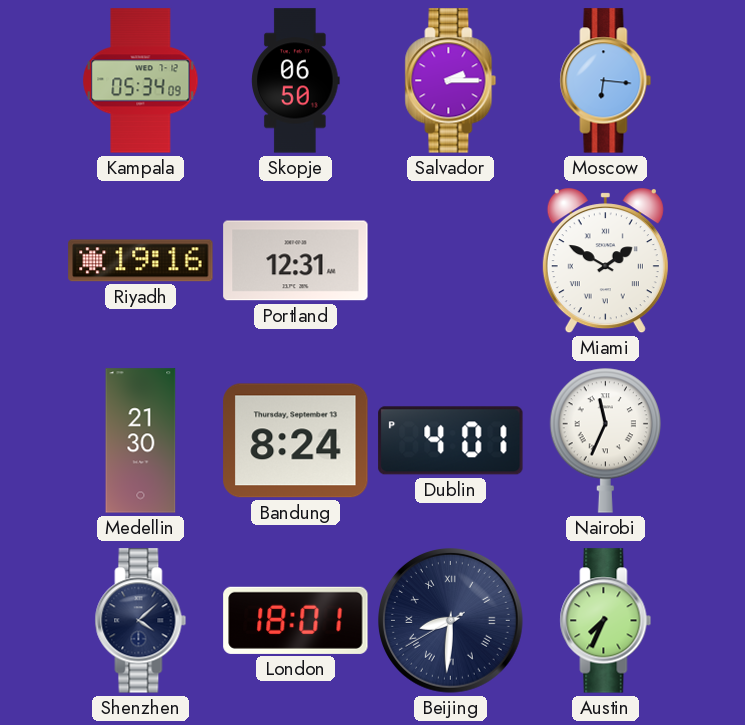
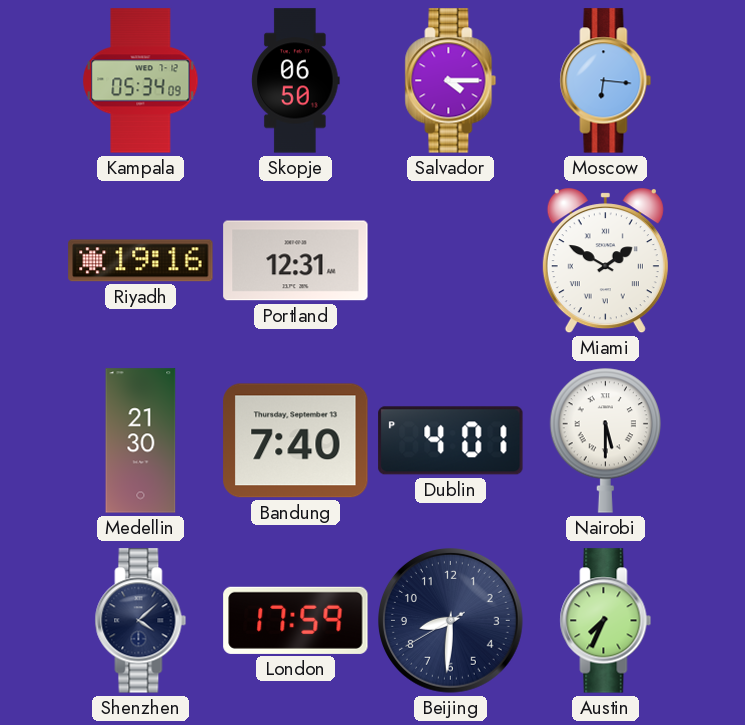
Salvador: 2:15 -> 4:15 (451, 81)
Bandung: 8:24 -> 7:40 (296, 441)
Nairobi: 11:34 -> 5:30 (605, 440)
London: 18:01 -> 17:59 (296, 620)
Beijing numerals: Roman -> Arabic (451, 621)
